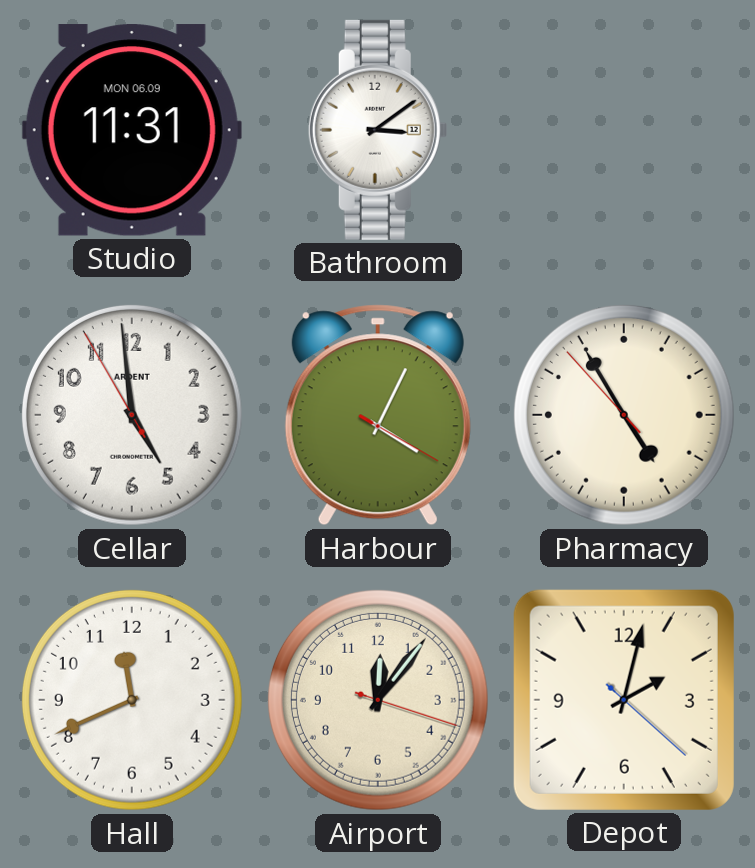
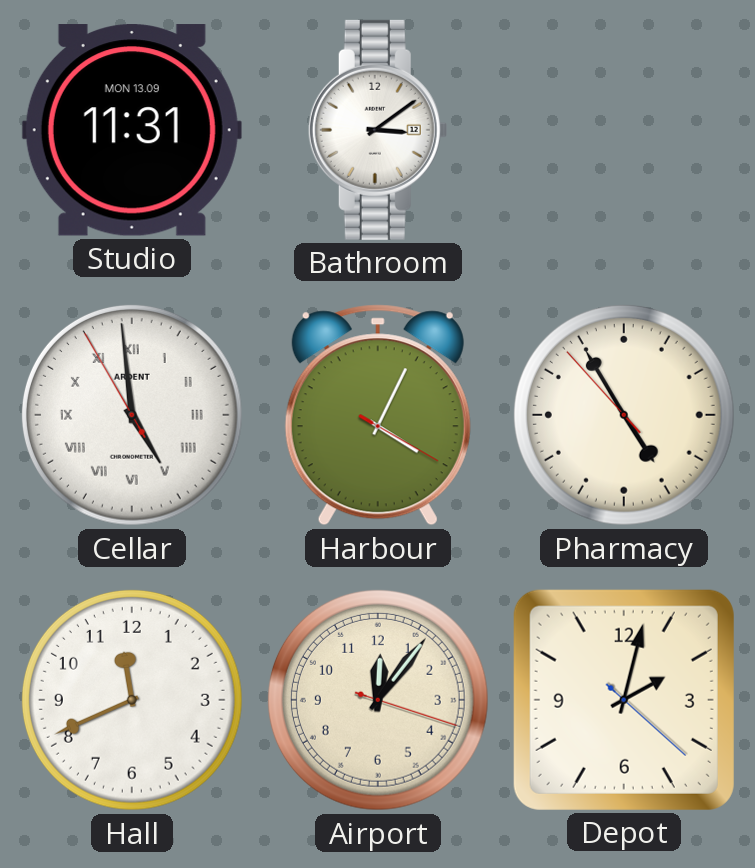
Studio date: MON 06.09 -> MON 13.09 (132, 130)
Cellar numerals: Arabic -> Roman (132, 415)
